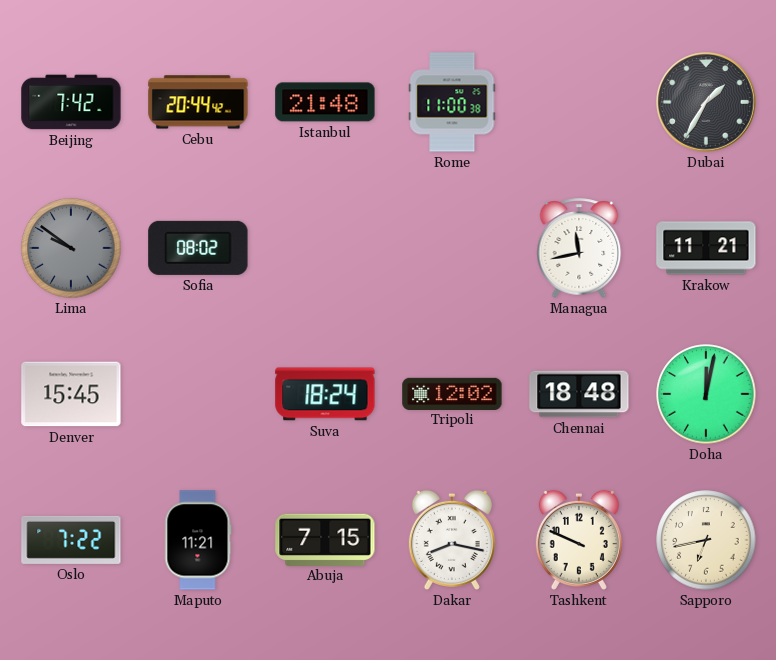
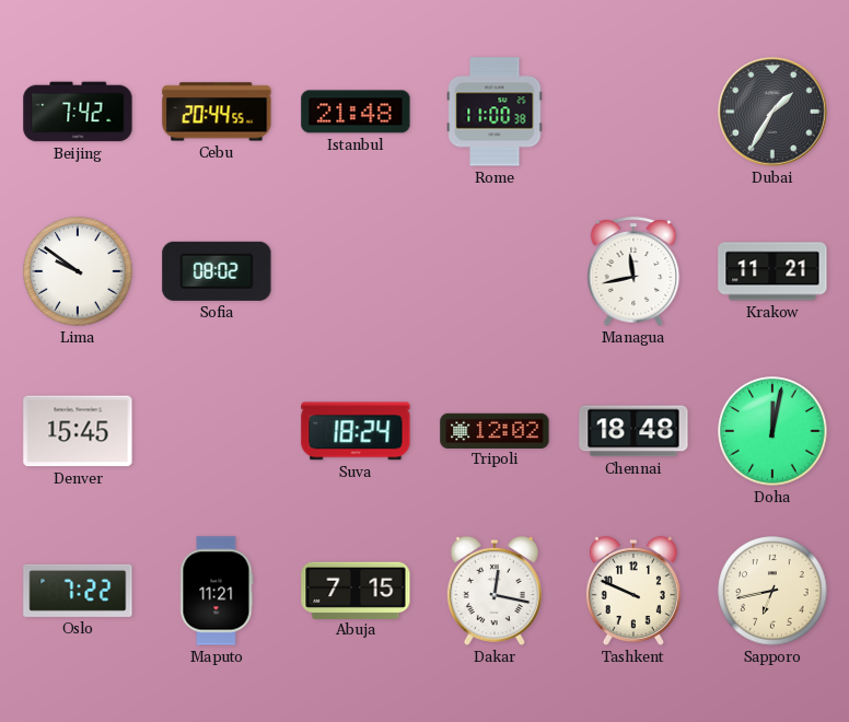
Cebu: 20:44:42 -> 20:44:55 (217, 112)
Lima dial: grey -> white (78, 271)
Dakar: 8:17 -> 12:17 (495, 591)
